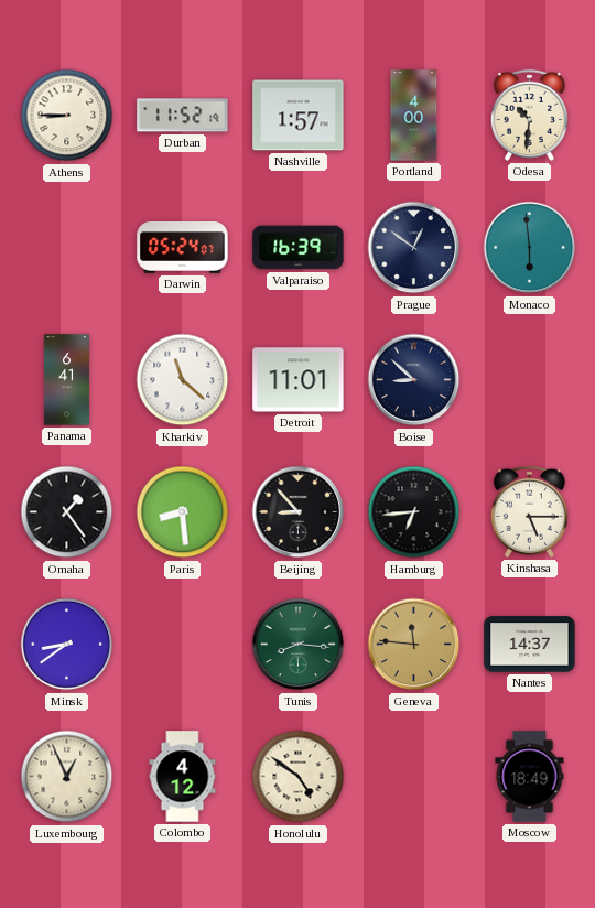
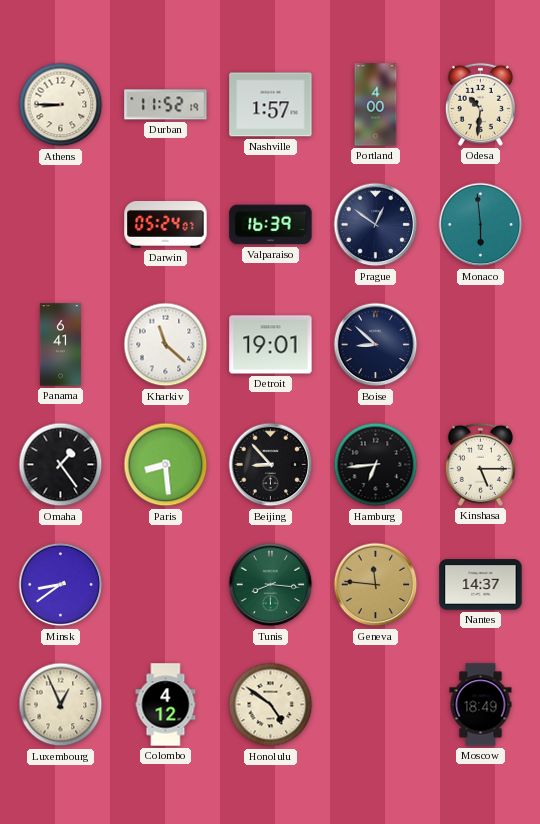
Detroit: 11:01 -> 19:01 (271, 345)
